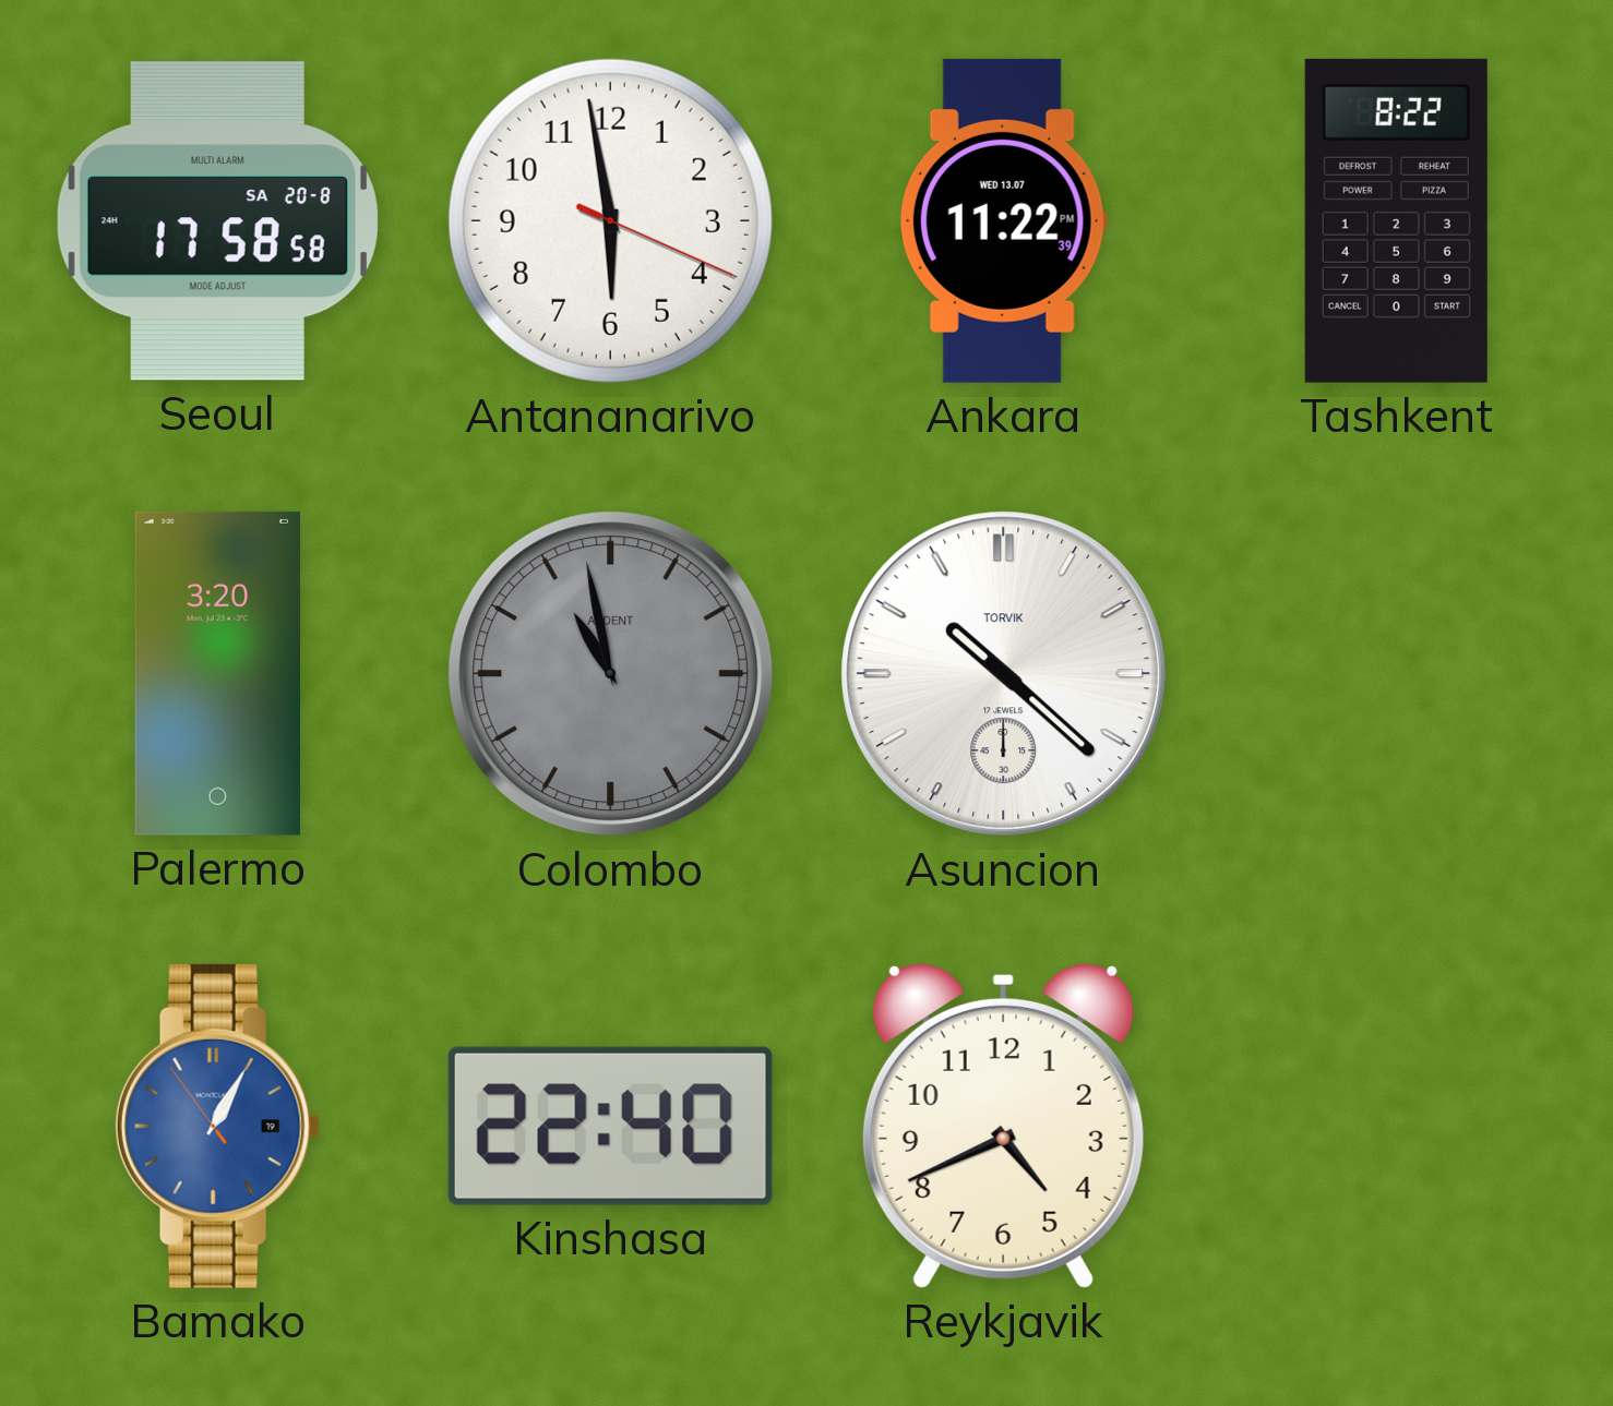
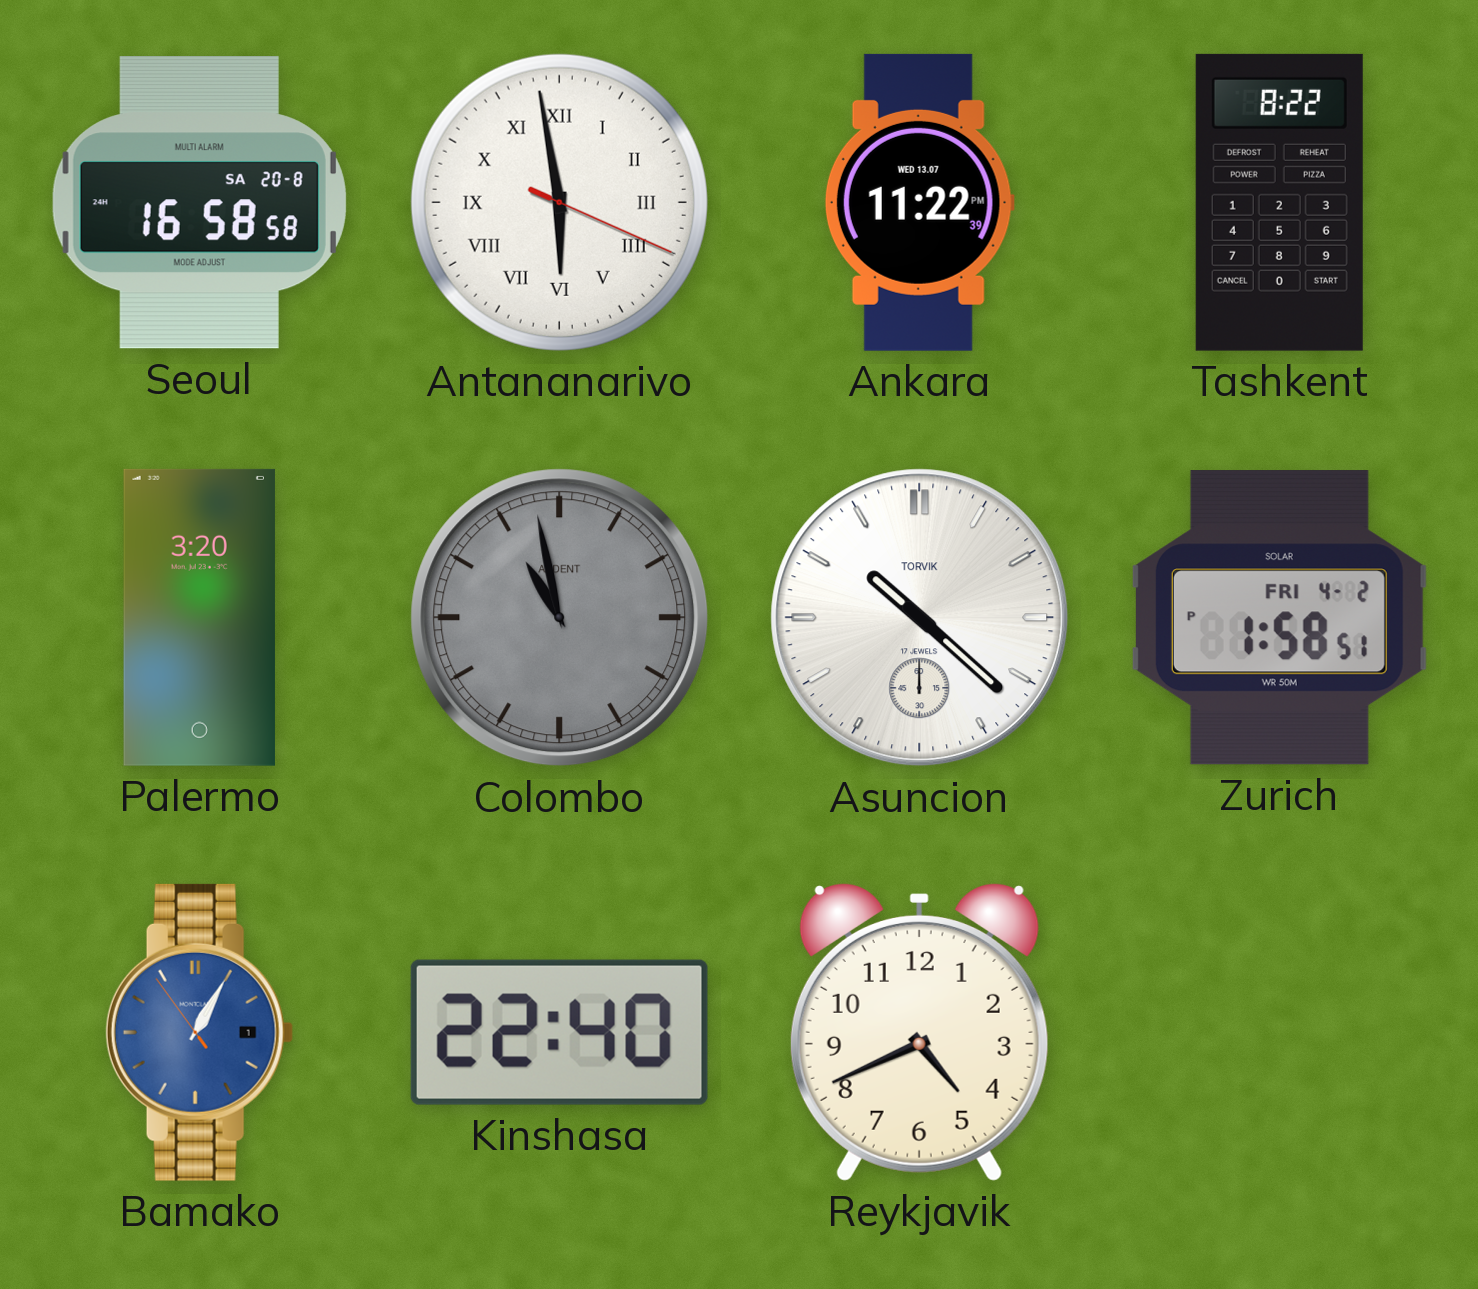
Seoul: 17:58 -> 16:58 (199, 203)
Antananarivo numerals: Arabic -> Roman (559, 202)
Zurich: none -> 1:58 (1279, 618)
Bamako date: 19 -> 1 (199, 1032)
